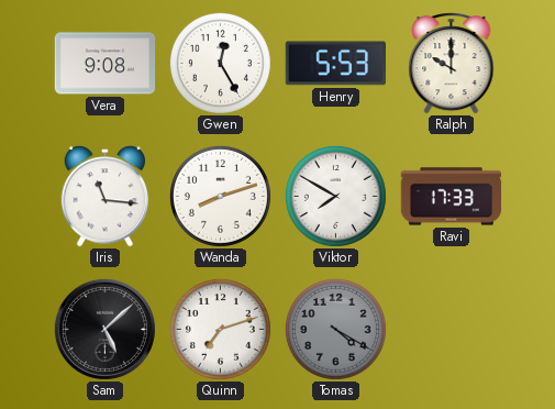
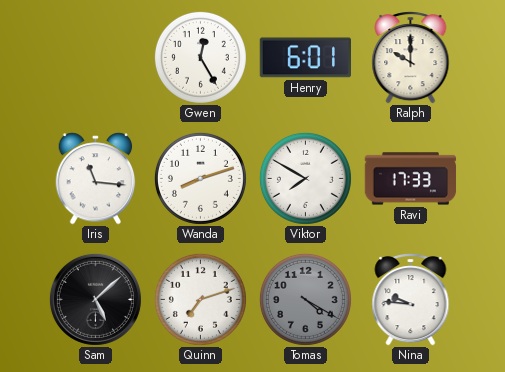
Vera: 9:08 -> none (106, 64)
Henry: 5:53 -> 6:01 (305, 58)
Nina: none -> 9:46 (411, 300)
